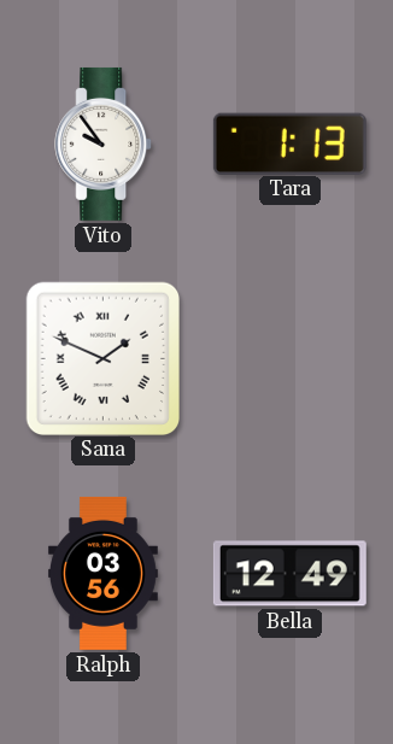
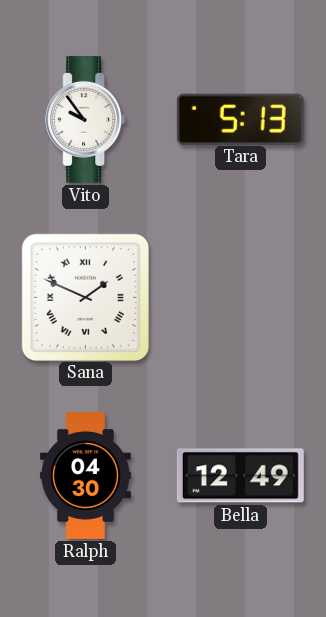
Tara: 1:13 -> 5:13 (240, 119)
Ralph: 03:56 -> 04:30 (85, 475)
